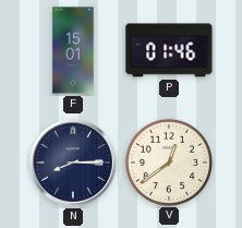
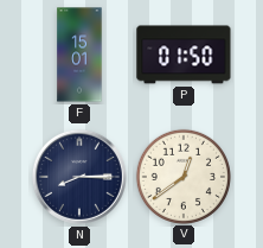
P: 01:46 -> 01:50 (184, 55)
